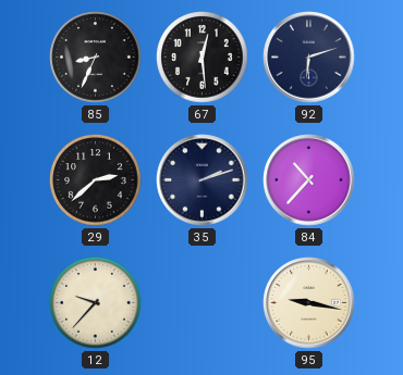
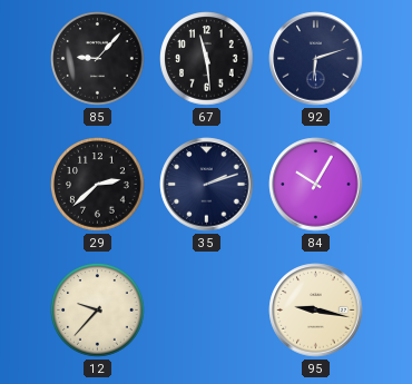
85: 8:34 -> 9:07 (98, 59)
67: 12:29 -> 11:29 (207, 59)
84: 10:37 -> 10:05 (316, 185)
